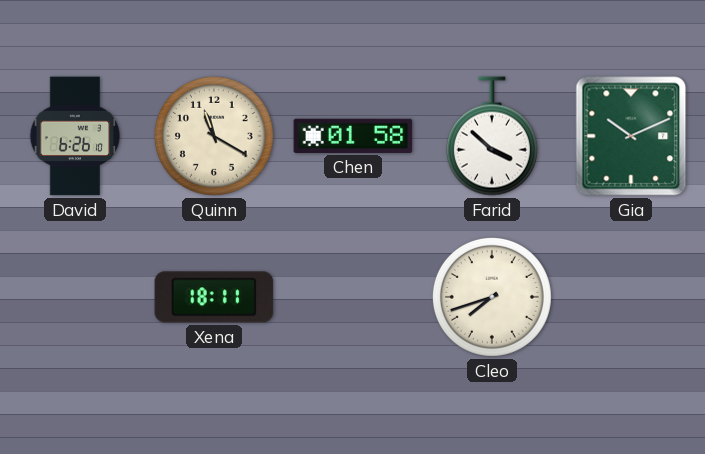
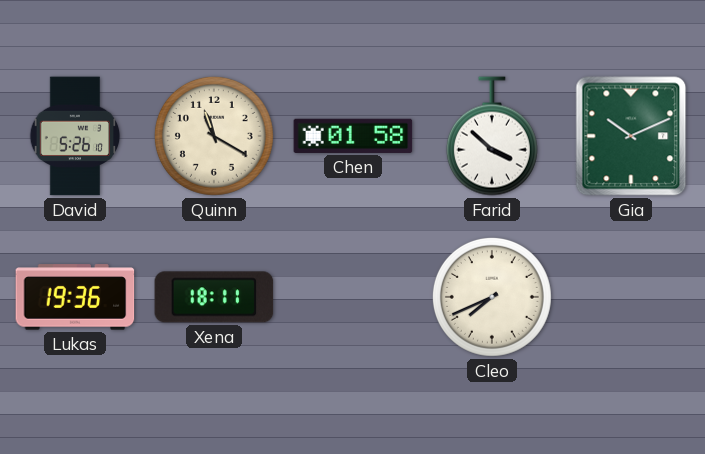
David: 6:26 -> 5:26 (75, 136)
Lukas: none -> 19:36 (75, 297)
Cleo: 7:42 -> 7:41 (492, 297)
